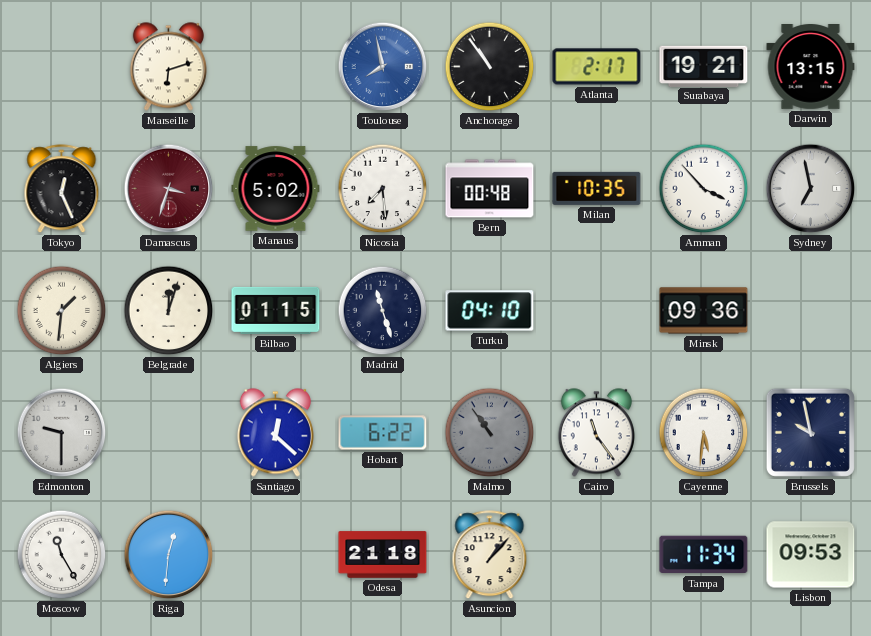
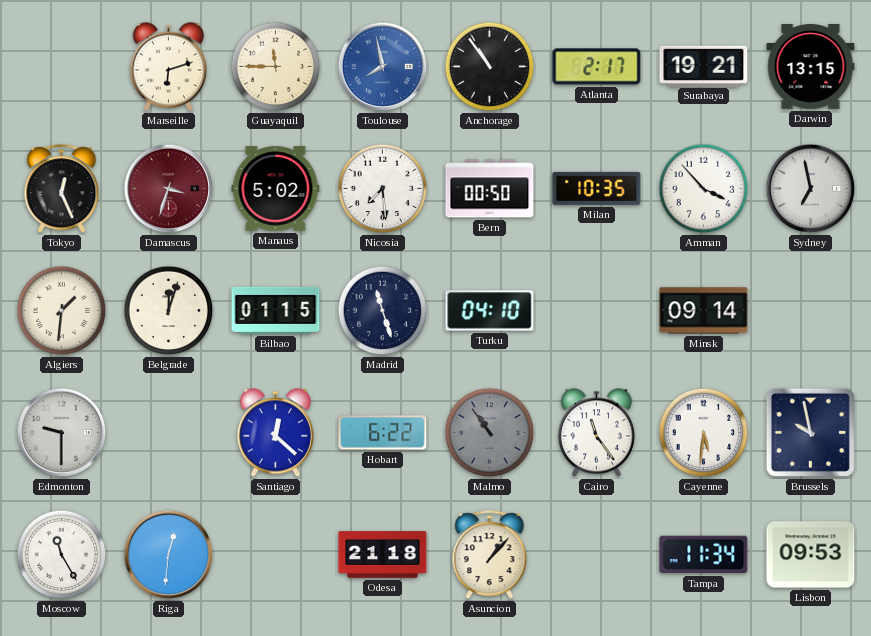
Guayaquil: none -> 11:45 (276, 67)
Bern: 00:48 -> 00:50 (490, 189)
Minsk: 09:36 -> 09:14 (704, 311)
